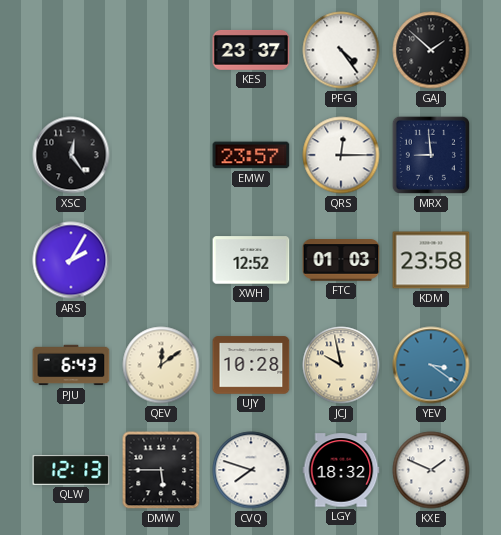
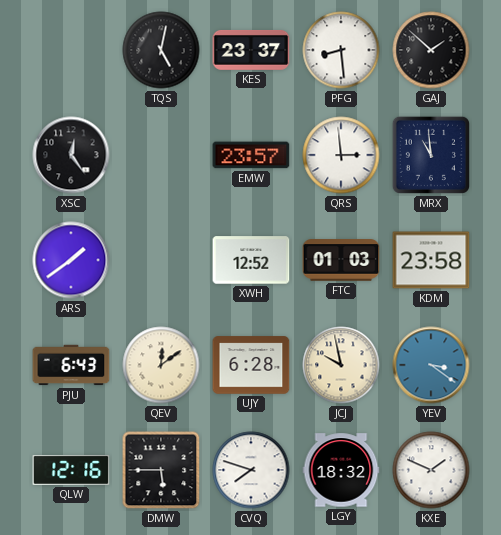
TQS: none -> 5:02 (161, 50)
PFG: 4:24 -> 8:29 (341, 50)
QRS: 12:15 -> 2:59 (341, 155)
MRX: 8:59 -> 10:59 (431, 155)
ARS: 2:05 -> 1:39 (71, 260)
UJY: 10:28 -> 6:28 (251, 365)
QLW: 12:13 -> 12:16 (71, 470)
